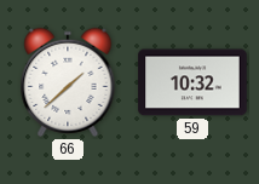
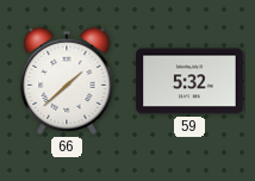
59: 10:32 -> 5:32 (189, 81)
